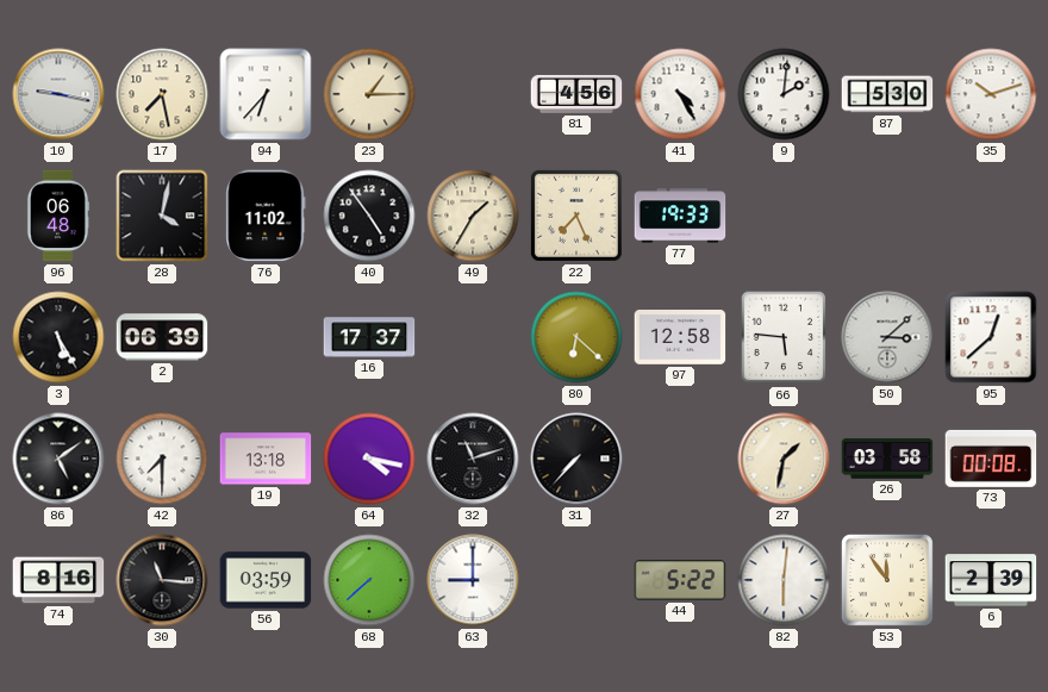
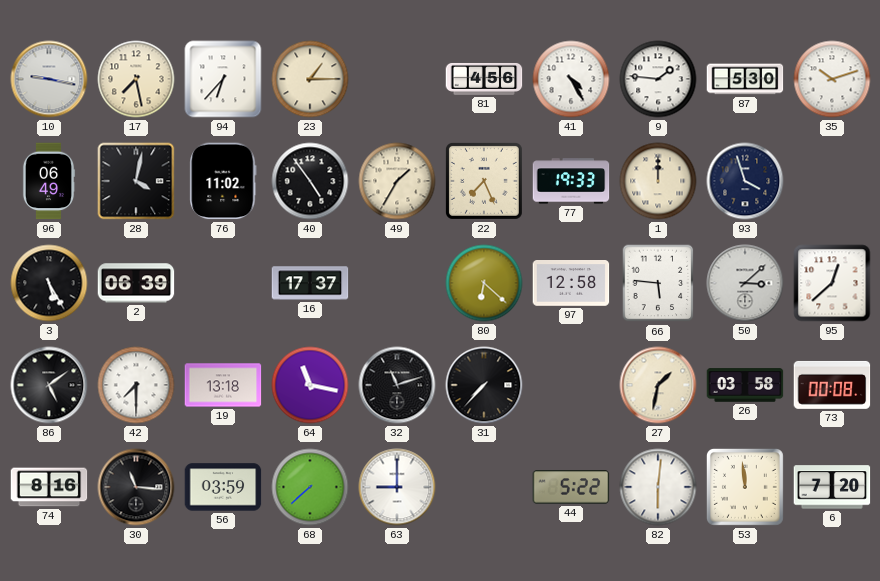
9: 2:01 -> 1:46 (658, 79)
96: 06:48 -> 06:49 (49, 181)
1: none -> 12:00 (658, 181)
93: none -> 3:57 (745, 181)
64: 4:17 -> 11:17 (310, 385)
53: 11:54 -> 11:59 (745, 487)
6: 2:39 -> 7:20 (832, 487)
